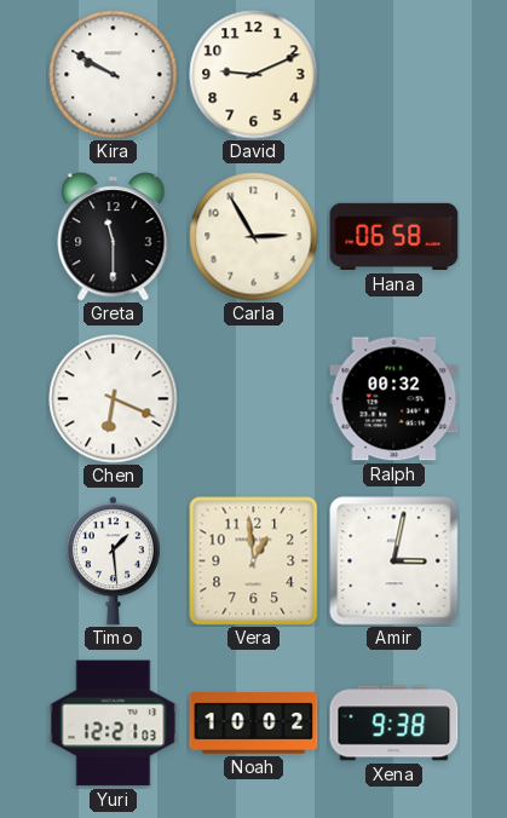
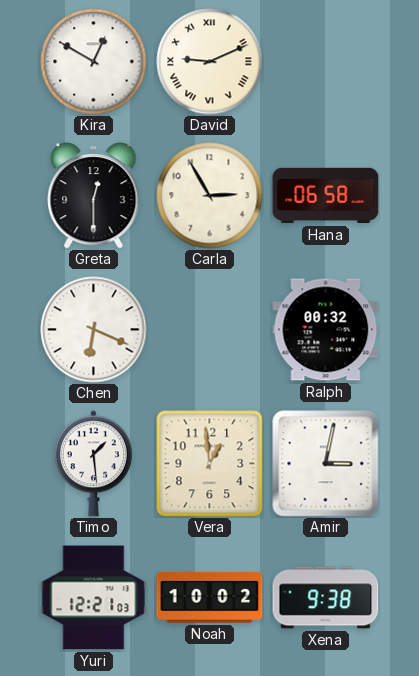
Kira: 9:50 -> 12:50 (94, 62)
David numerals: Arabic -> Roman (210, 62)
Greta: 11:30 -> 12:30 (94, 196)
